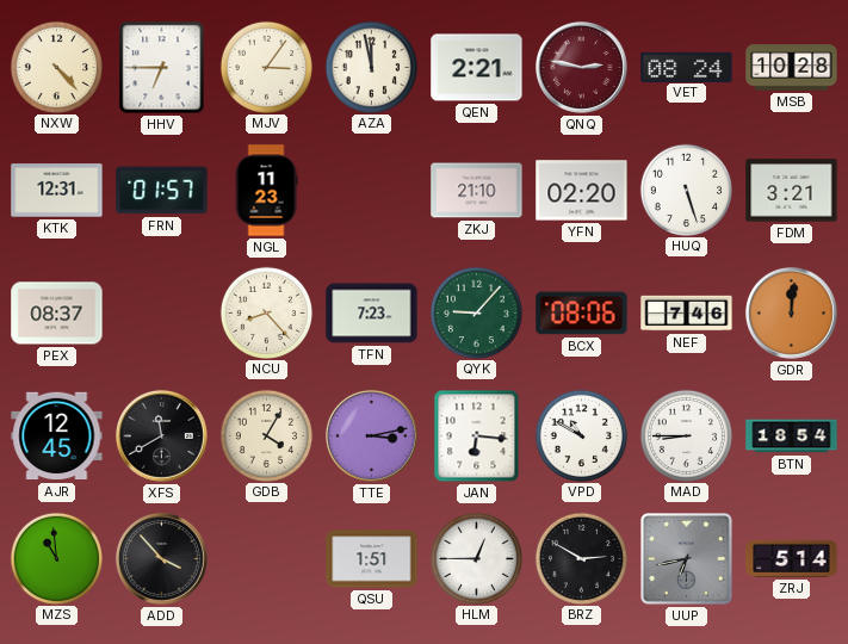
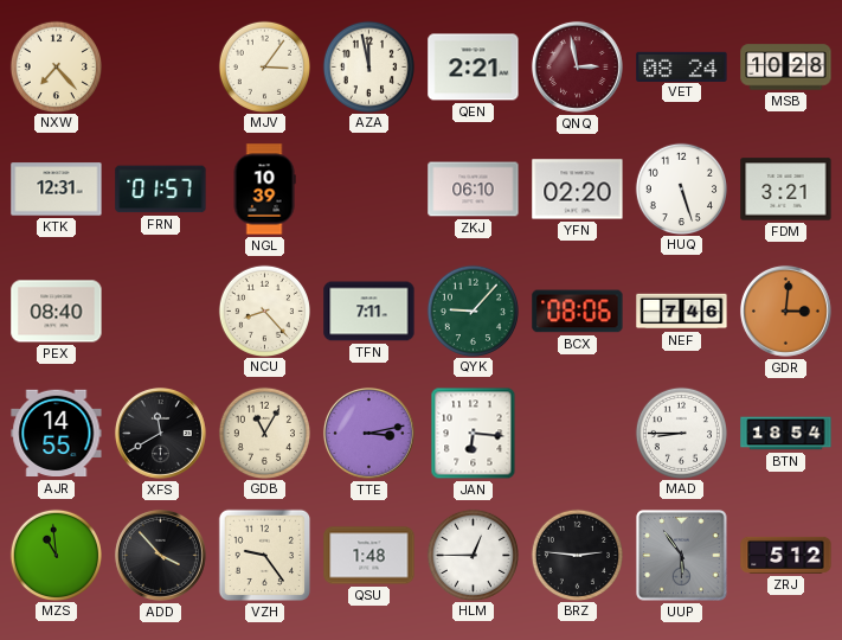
NXW: 4:23 -> 7:23 (56, 66)
HHV: 6:45 -> none (162, 68)
QNQ: 2:47 -> 2:58 (577, 66)
NGL: 11:23 -> 10:39 (264, 190)
ZKJ: 21:10 -> 06:10 (474, 190)
PEX: 08:37 -> 08:40 (57, 312)
TFN: 7:23 -> 7:11 (369, 312)
GDR: 12:01 -> 3:01 (785, 311)
AJR: 12:45 -> 14:55 (57, 434)
GDB: 4:05 -> 11:05 (264, 433)
VPD: 10:50 -> none (581, 435)
VZH: none -> 9:24 (265, 556)
QSU: 1:51 -> 1:48 (369, 556)
BRZ: 2:50 -> 2:46 (577, 555)
UUP: 6:43 -> 5:54 (682, 556)
ZRJ: 5:14 -> 5:12 (786, 555)
